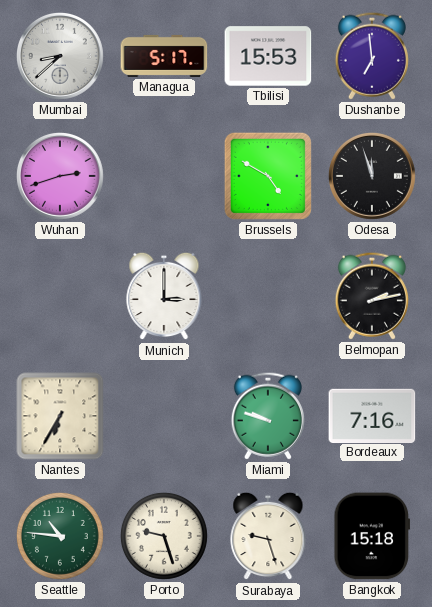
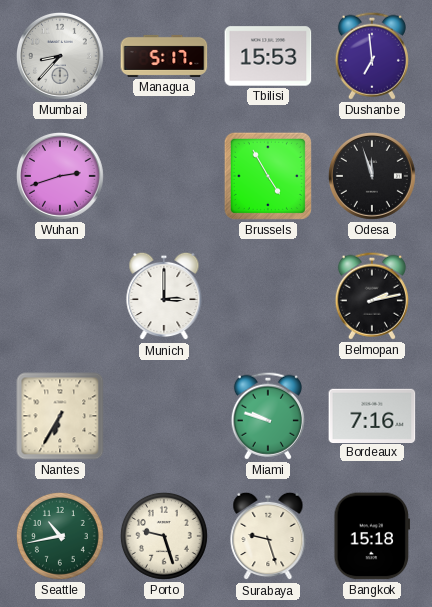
Mumbai: 8:38 -> 8:37 (60, 56)
Brussels: 4:50 -> 4:55 (268, 176)
Seattle: 10:46 -> 10:43 (60, 536)
